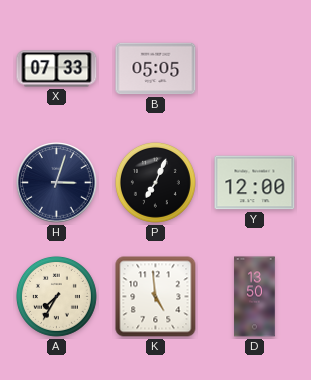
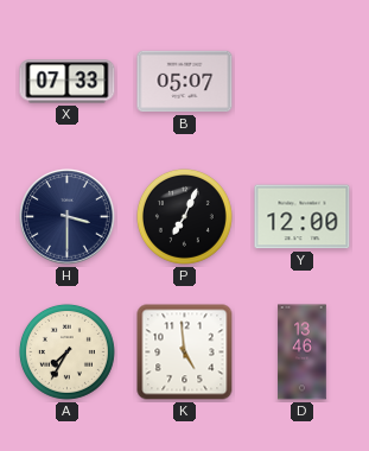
B: 05:05 -> 05:07 (185, 82)
H: 3:03 -> 3:30 (68, 217)
D: 13:50 -> 13:46 (303, 352)
